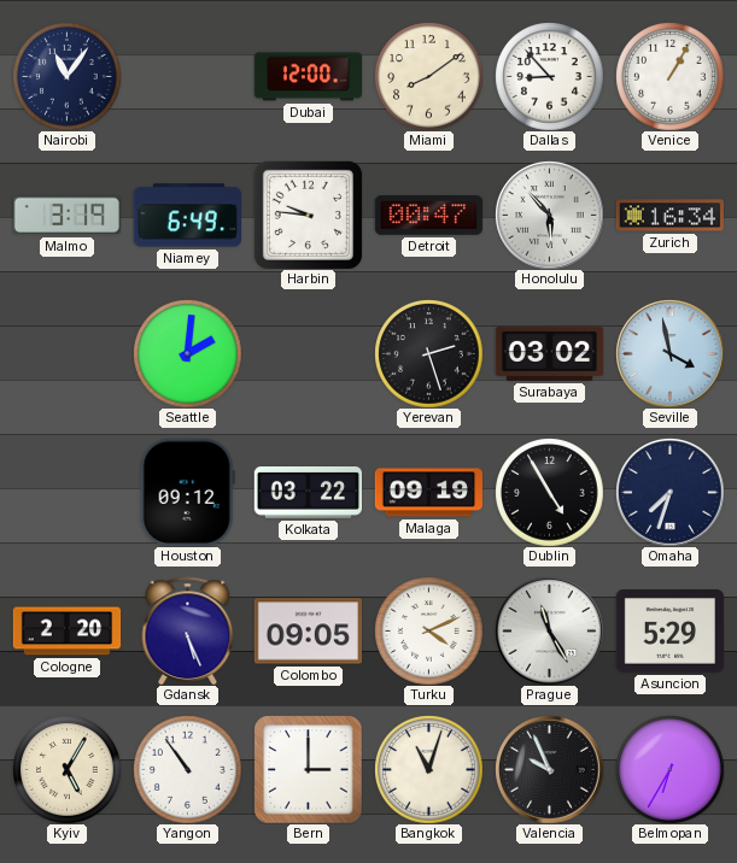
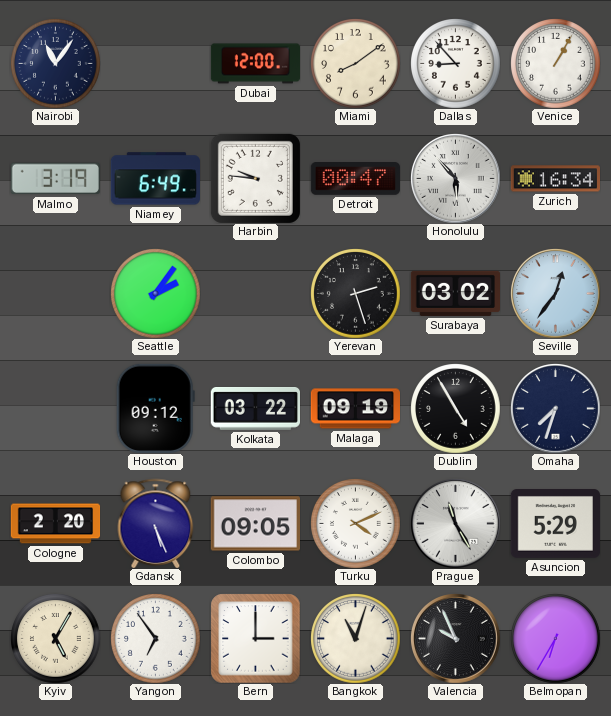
Seattle: 2:01 -> 2:06 (155, 293)
Seville: 3:58 -> 12:36 (556, 294)
Yangon: 10:54 -> 6:54 (155, 638)
